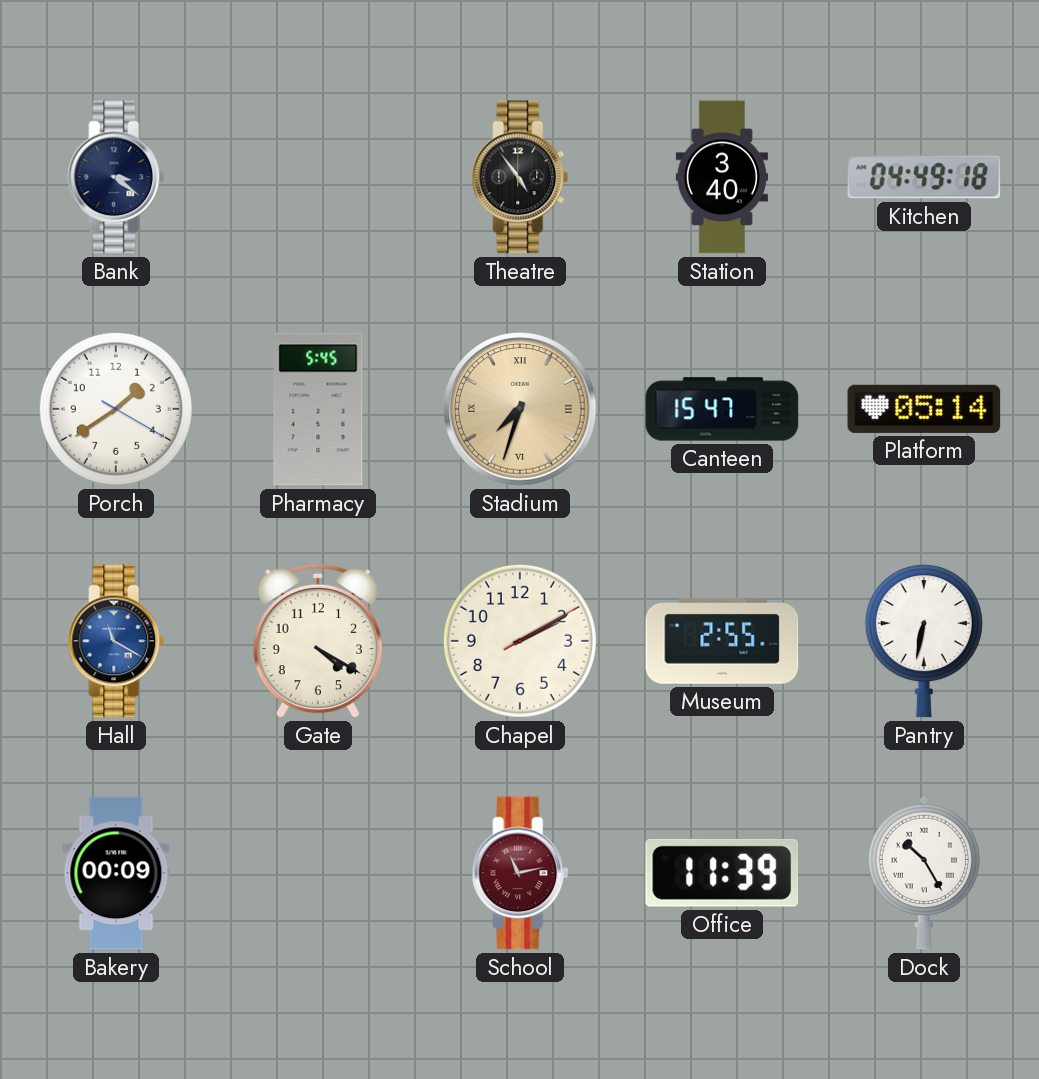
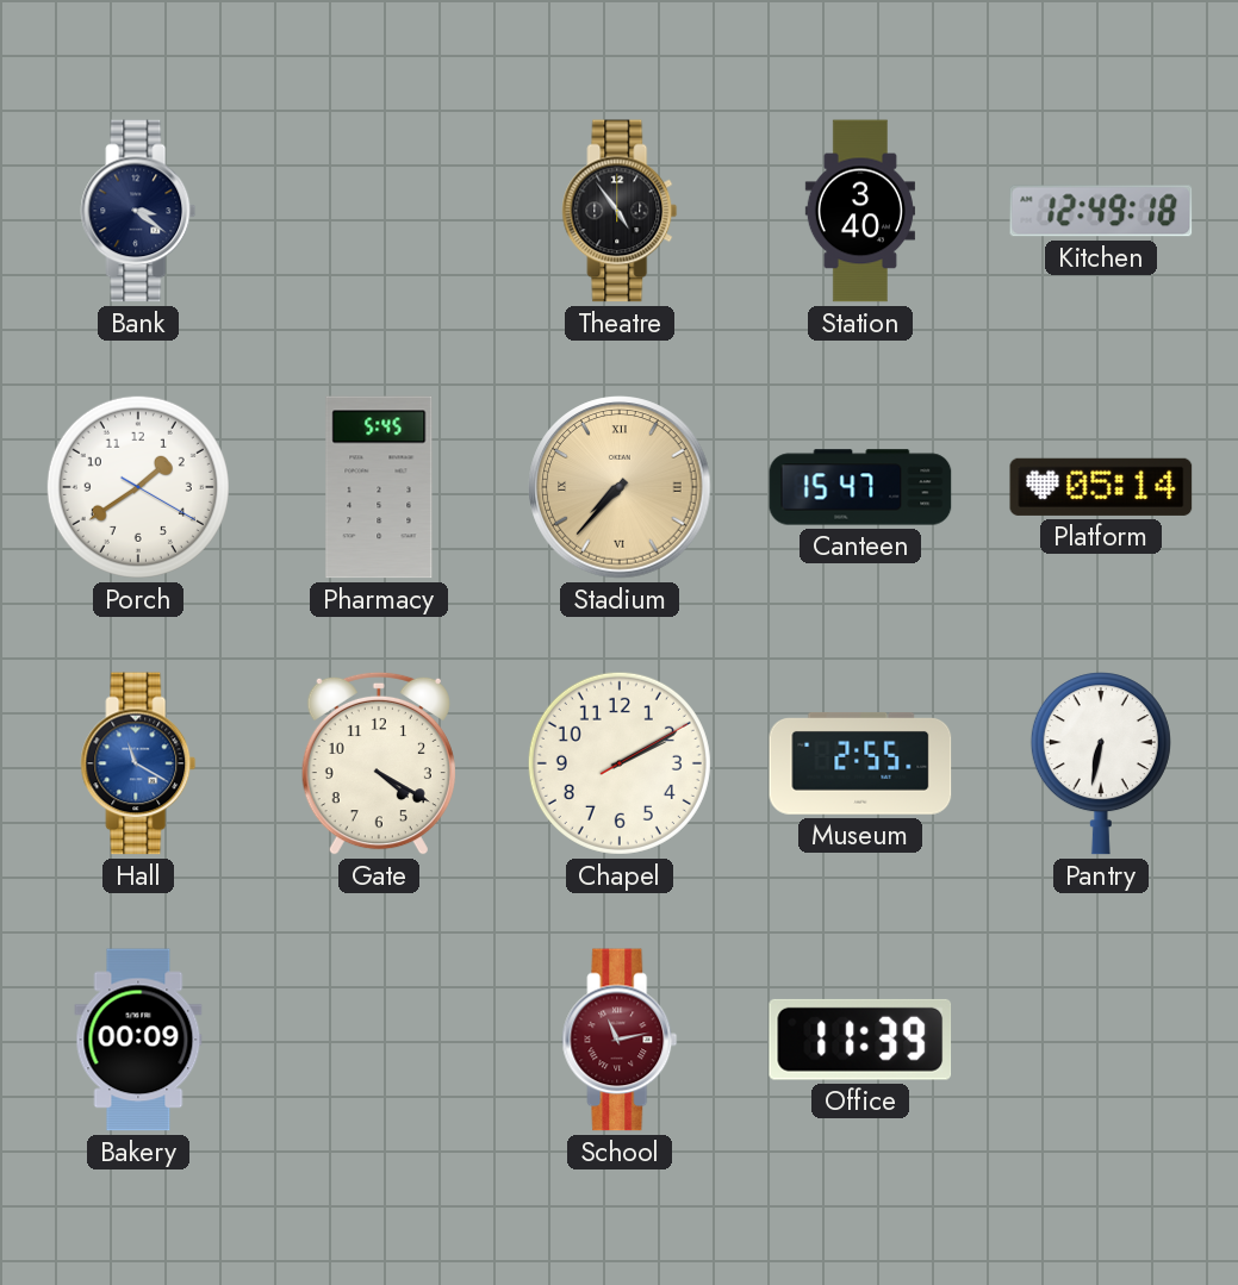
Kitchen: 04:49 -> 12:49 (1101, 211)
Stadium: 7:33 -> 7:37 (620, 487)
Dock: 10:25 -> none (923, 873)
